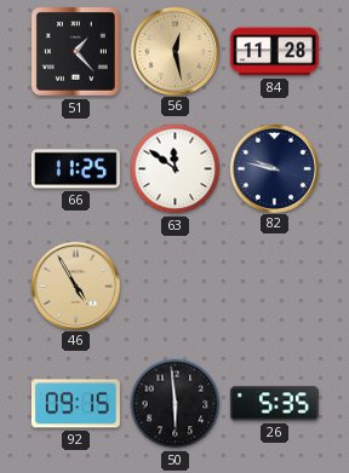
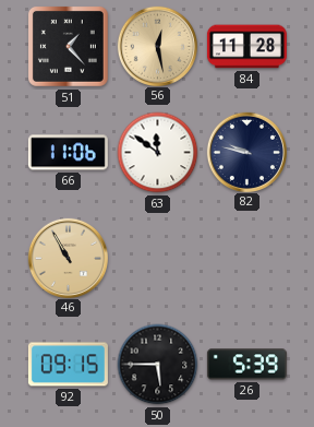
66: 11:25 -> 11:06 (68, 153)
46: 4:55 -> 10:55 (68, 258)
50: 5:59 -> 5:45 (158, 365)
26: 5:35 -> 5:39 (246, 365)
